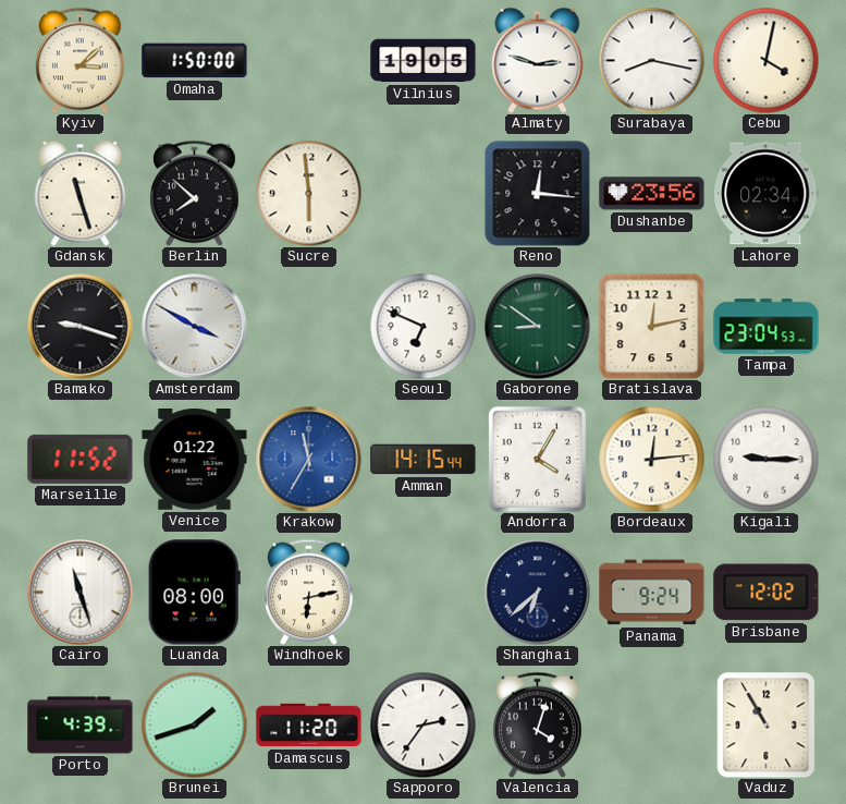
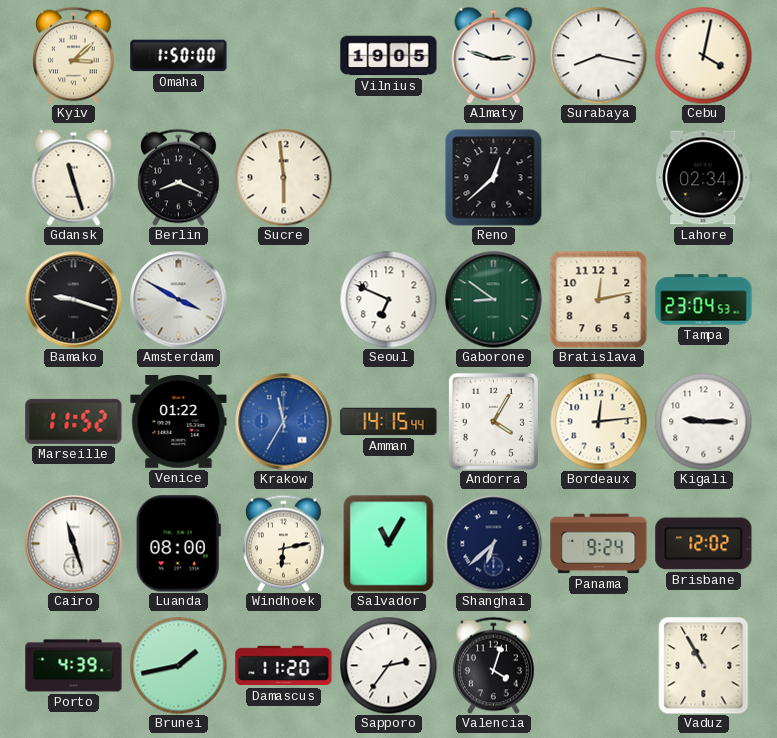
Berlin: 7:52 -> 8:19 (179, 177)
Reno: 12:16 -> 12:38 (494, 178)
Dushanbe: 23:56 -> none (652, 194)
Salvador: none -> 11:05 (389, 543)
Brunei: 1:42 -> 1:43 (178, 665)
